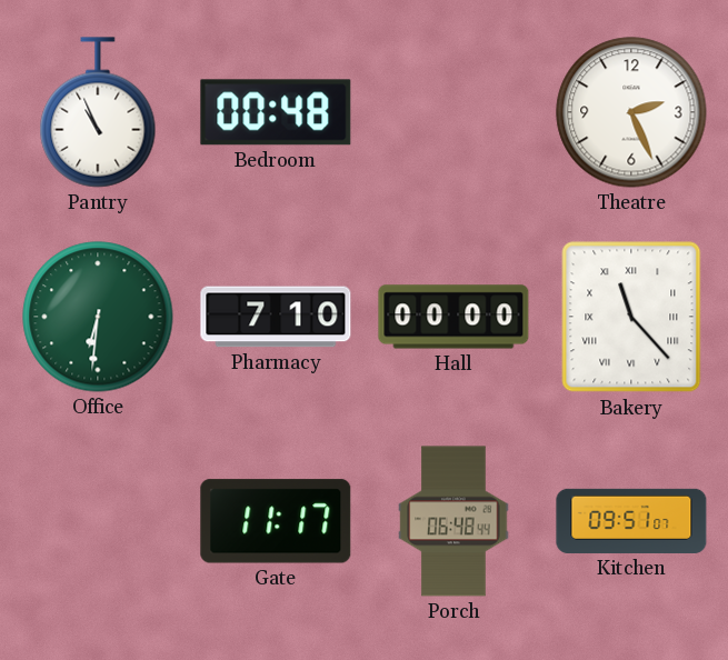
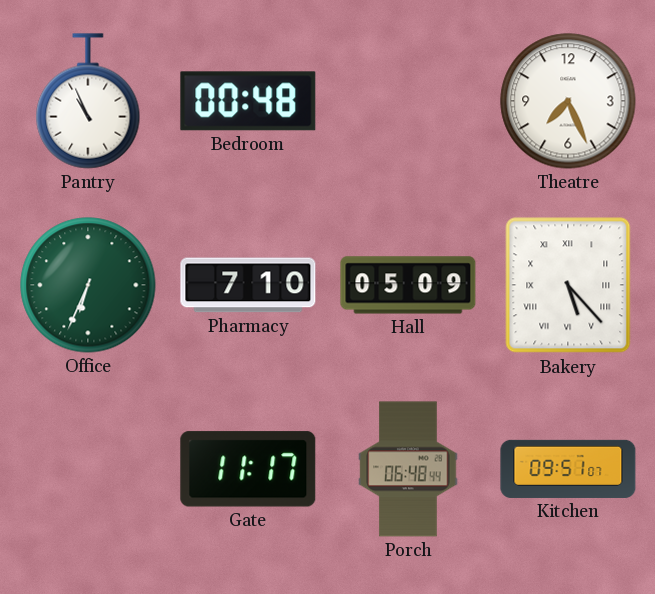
Theatre: 2:26 -> 7:26 (568, 101)
Office: 6:31 -> 6:34 (88, 285)
Hall: 00:00 -> 05:09 (408, 285)
Bakery: 11:23 -> 5:23 (568, 285)
